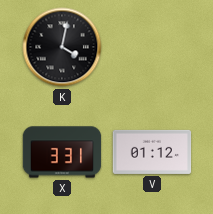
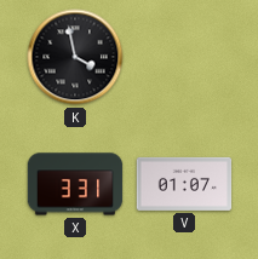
K: 4:02 -> 3:58 (75, 57)
V: 01:12 -> 01:07 (184, 184)
